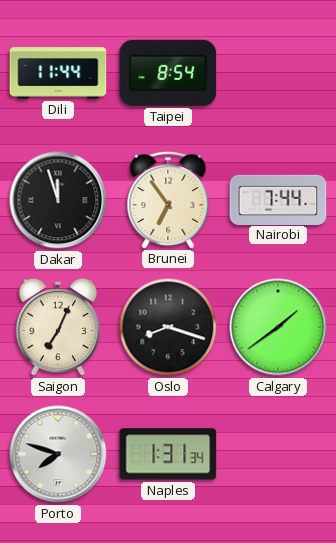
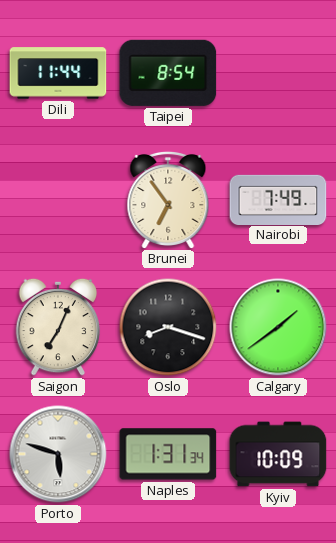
Dakar: 11:57 -> none (58, 200)
Nairobi: 7:44 -> 7:49 (278, 199)
Porto: 7:48 -> 5:48 (58, 454)
Kyiv: none -> 10:09 (278, 454)
